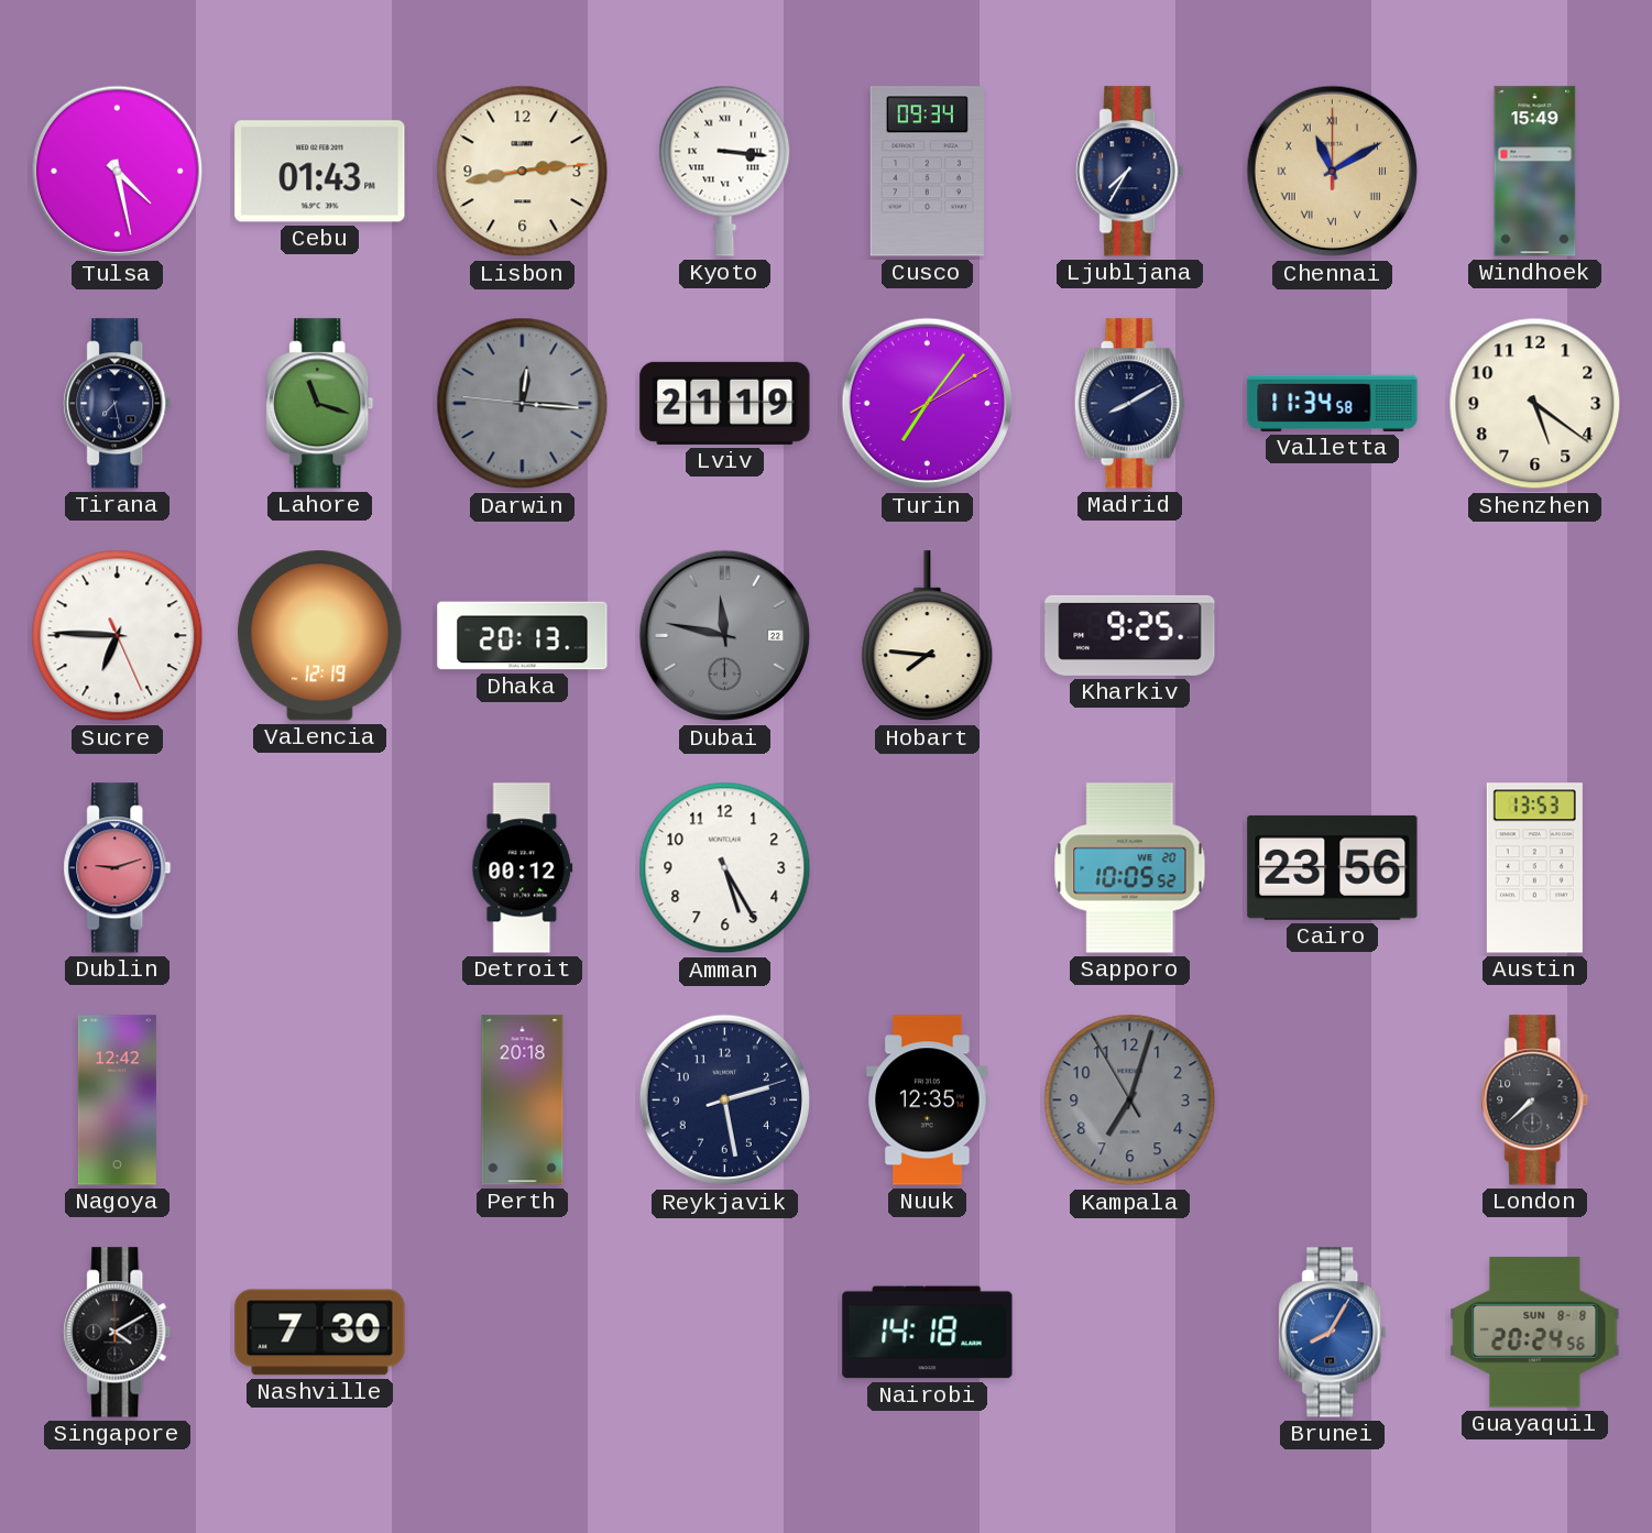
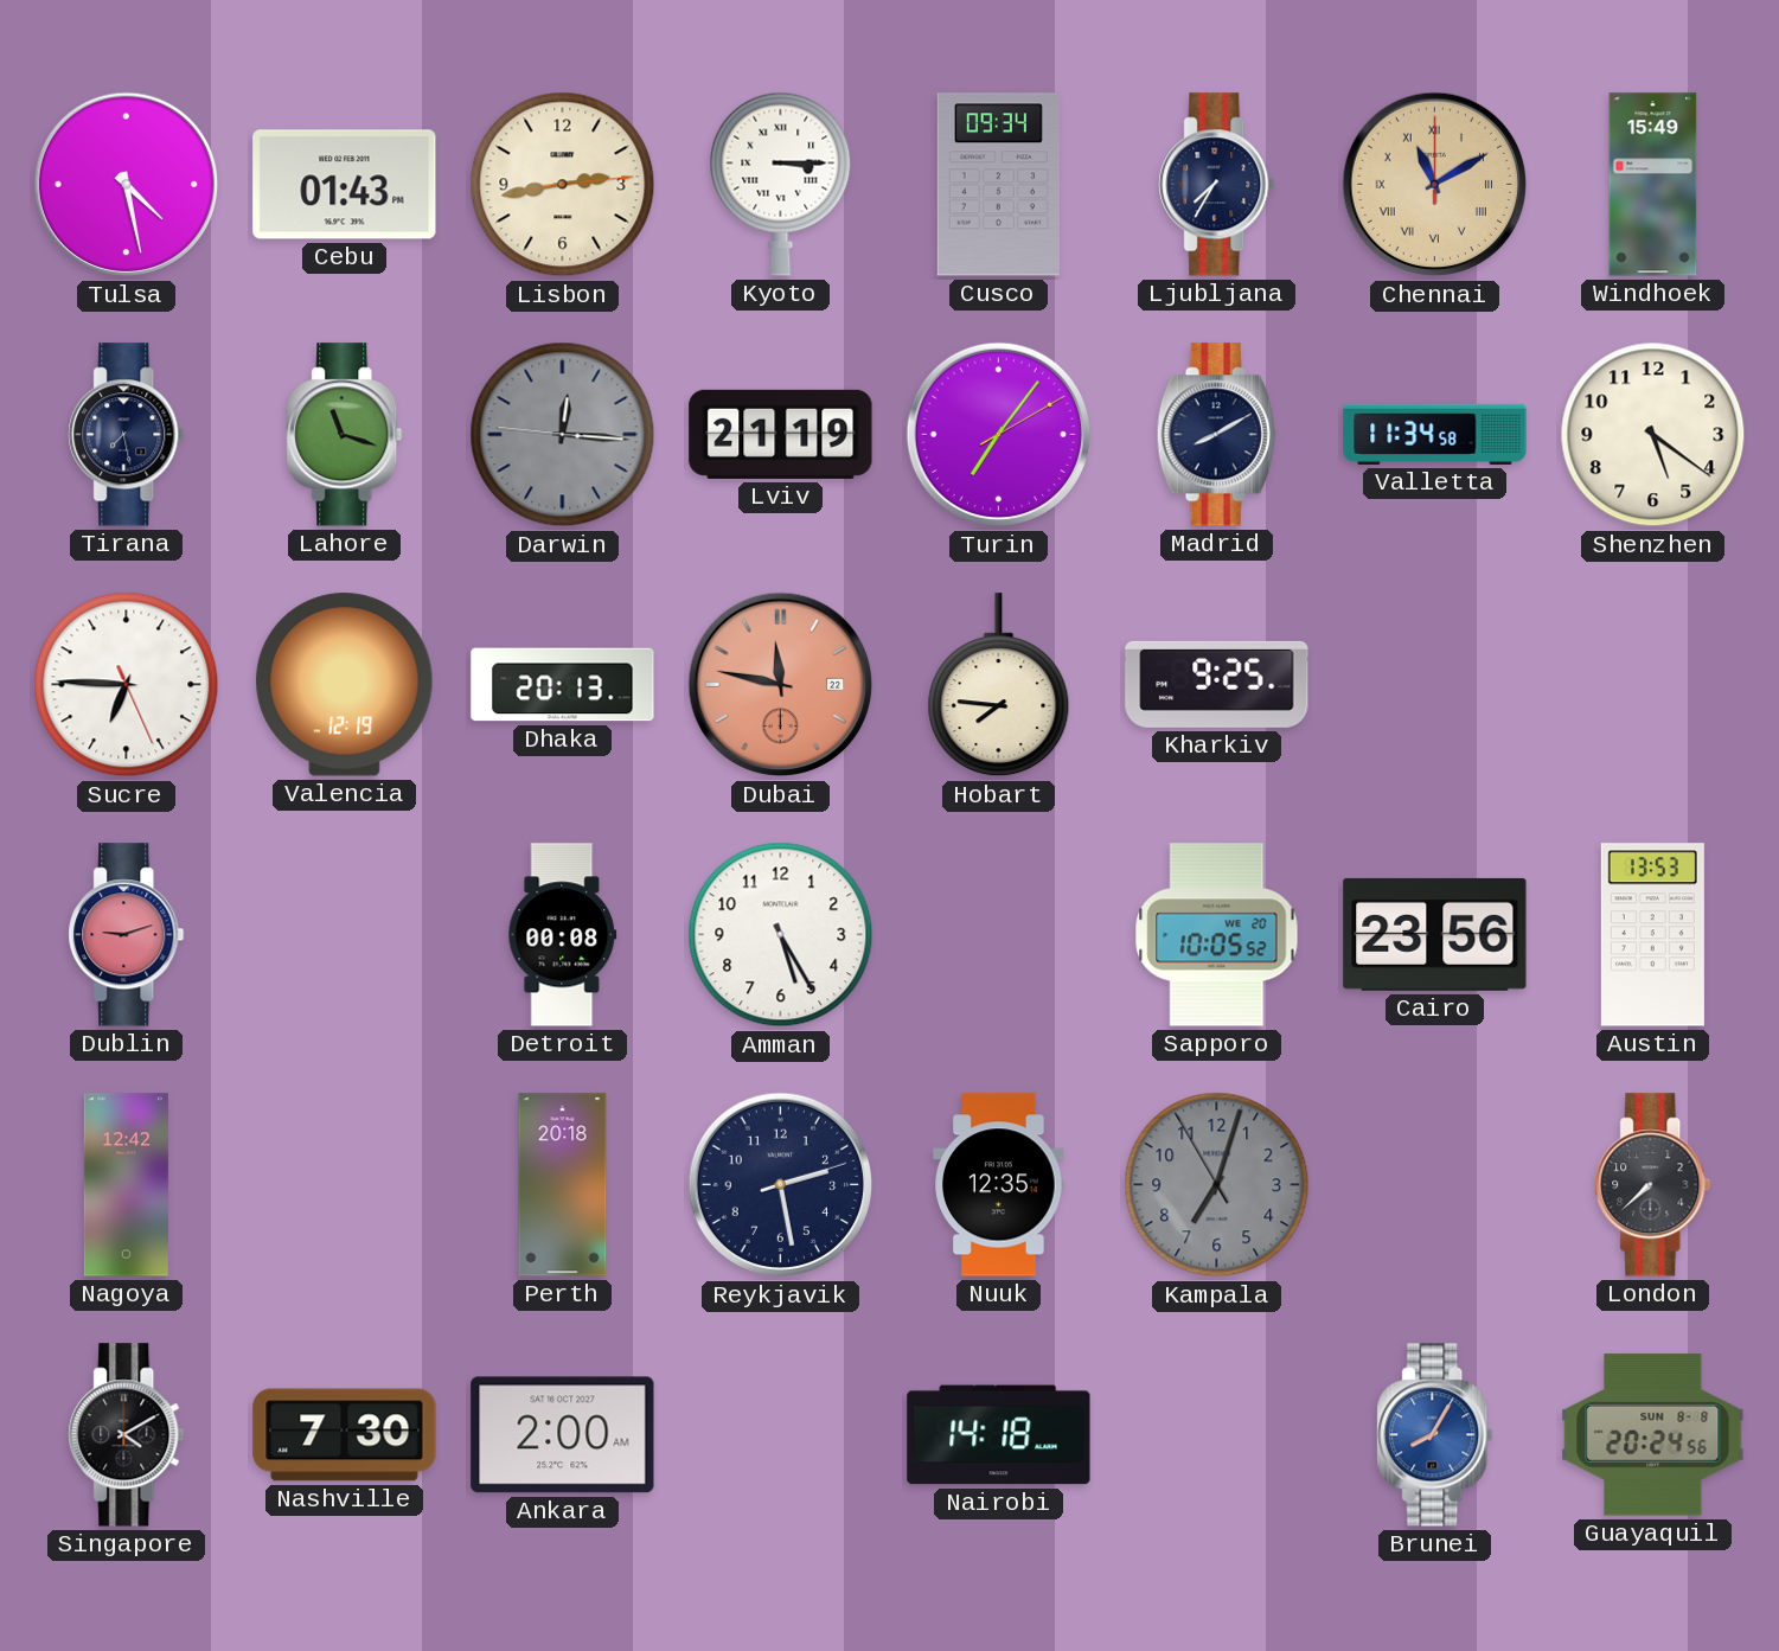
Kyoto: 3:16 -> 3:15 (781, 184)
Dubai dial: grey -> salmon (781, 685)
Detroit: 00:12 -> 00:08 (563, 935)
Ankara: none -> 2:00 (563, 1435)
